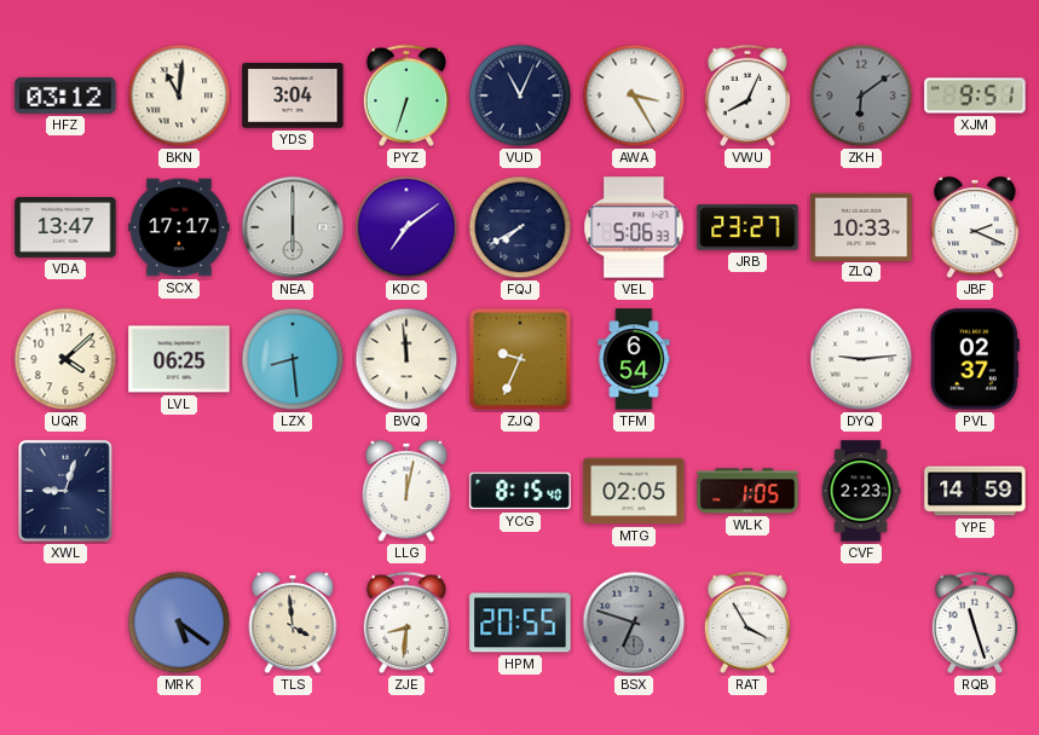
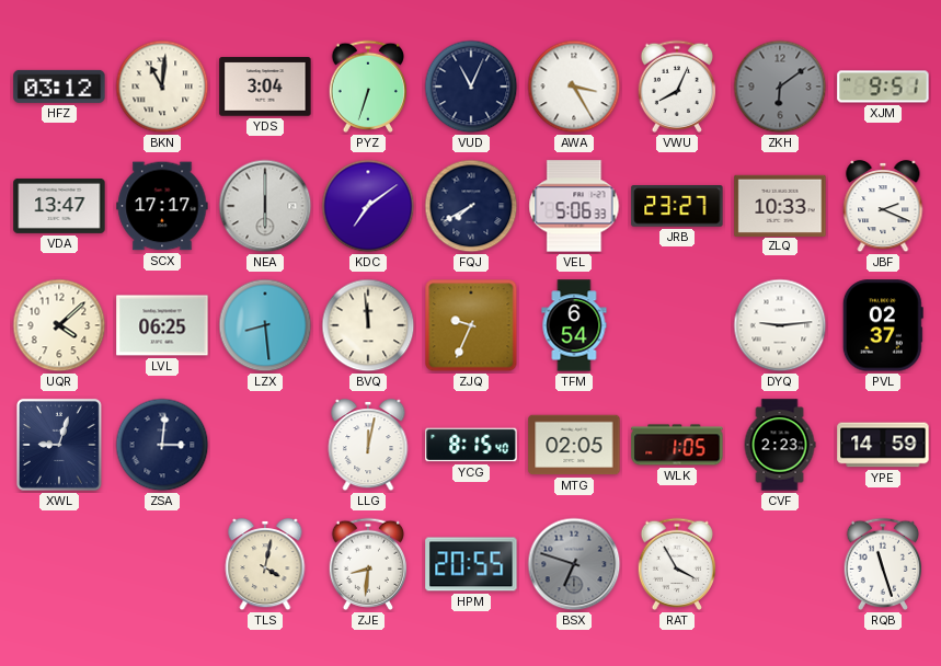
ZSA: none -> 3:01 (162, 445)
MRK: 5:21 -> none (179, 623)
TLS: 3:59 -> 4:02 (265, 564)
